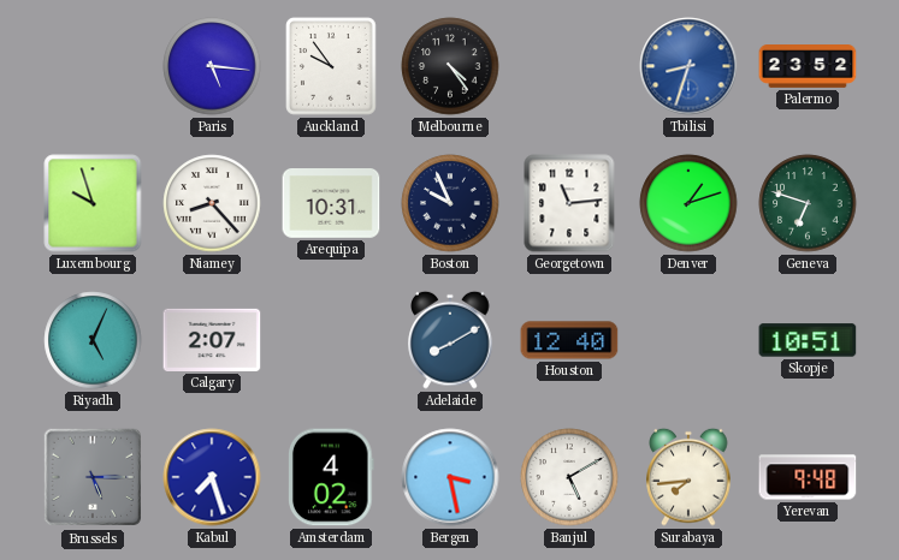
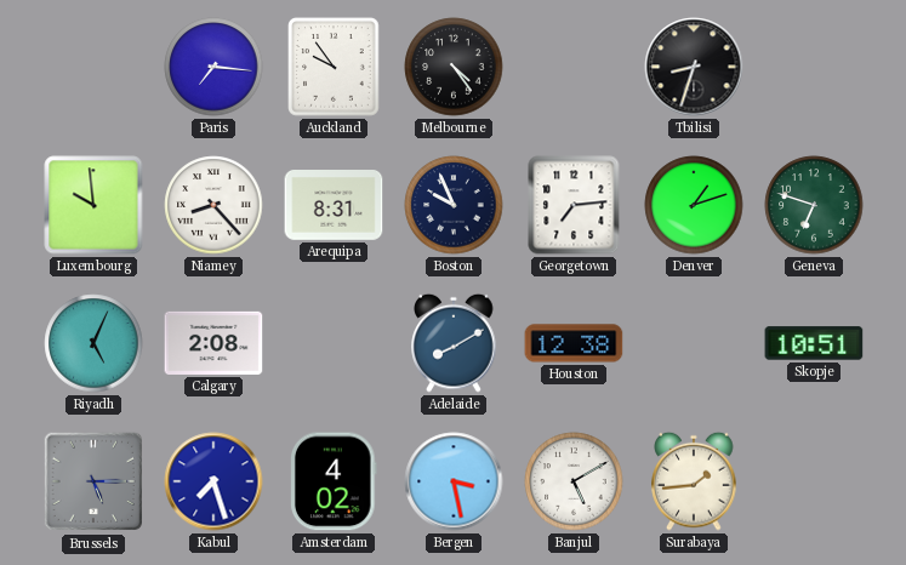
Paris: 5:16 -> 7:16 (213, 67)
Tbilisi dial: blue -> black (694, 67)
Palermo: 23:52 -> none (808, 67)
Luxembourg: 9:57 -> 9:59 (93, 205)
Arequipa: 10:31 -> 8:31 (334, 206)
Georgetown: 11:14 -> 7:14 (574, 205)
Calgary: 2:07 -> 2:08 (213, 343)
Houston: 12:40 -> 12:38 (574, 343)
Surabaya: 7:44 -> 1:44 (694, 481)
Yerevan: 9:48 -> none (808, 477)
